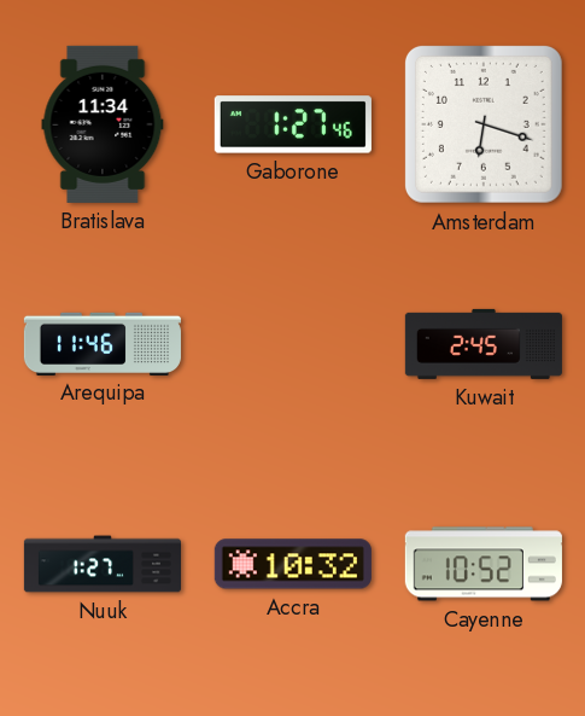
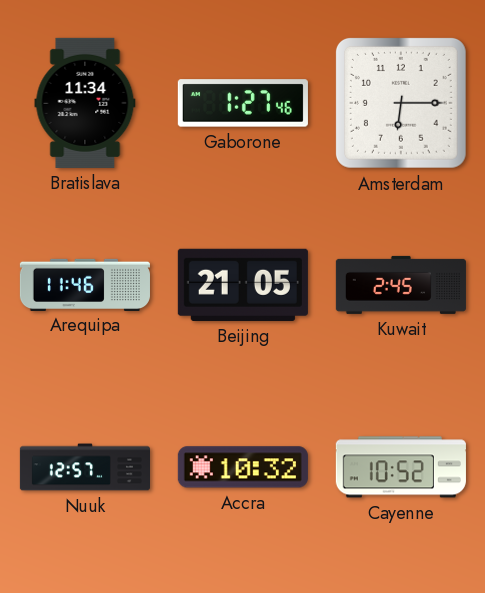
Amsterdam: 6:18 -> 6:15 (401, 103)
Beijing: none -> 21:05 (243, 285)
Nuuk: 1:27 -> 12:57 (84, 467)
